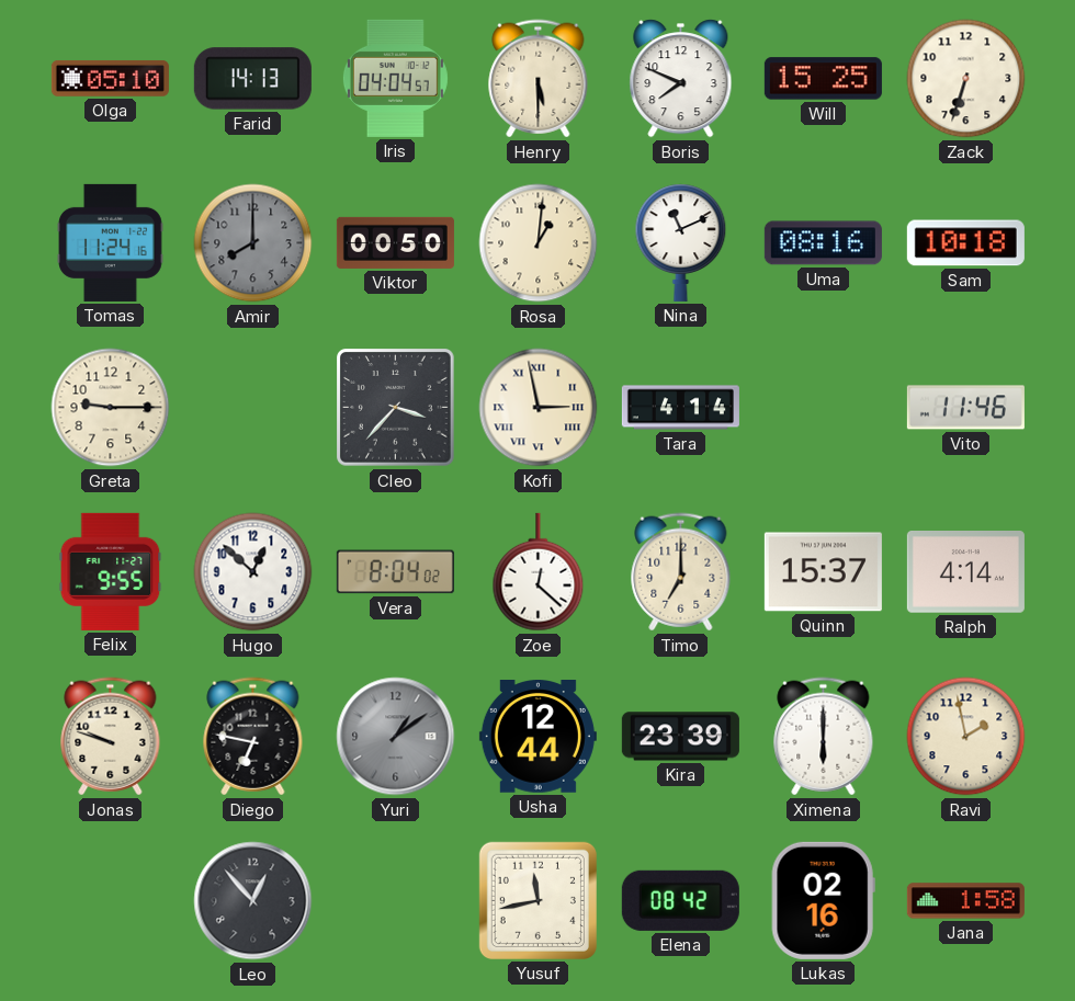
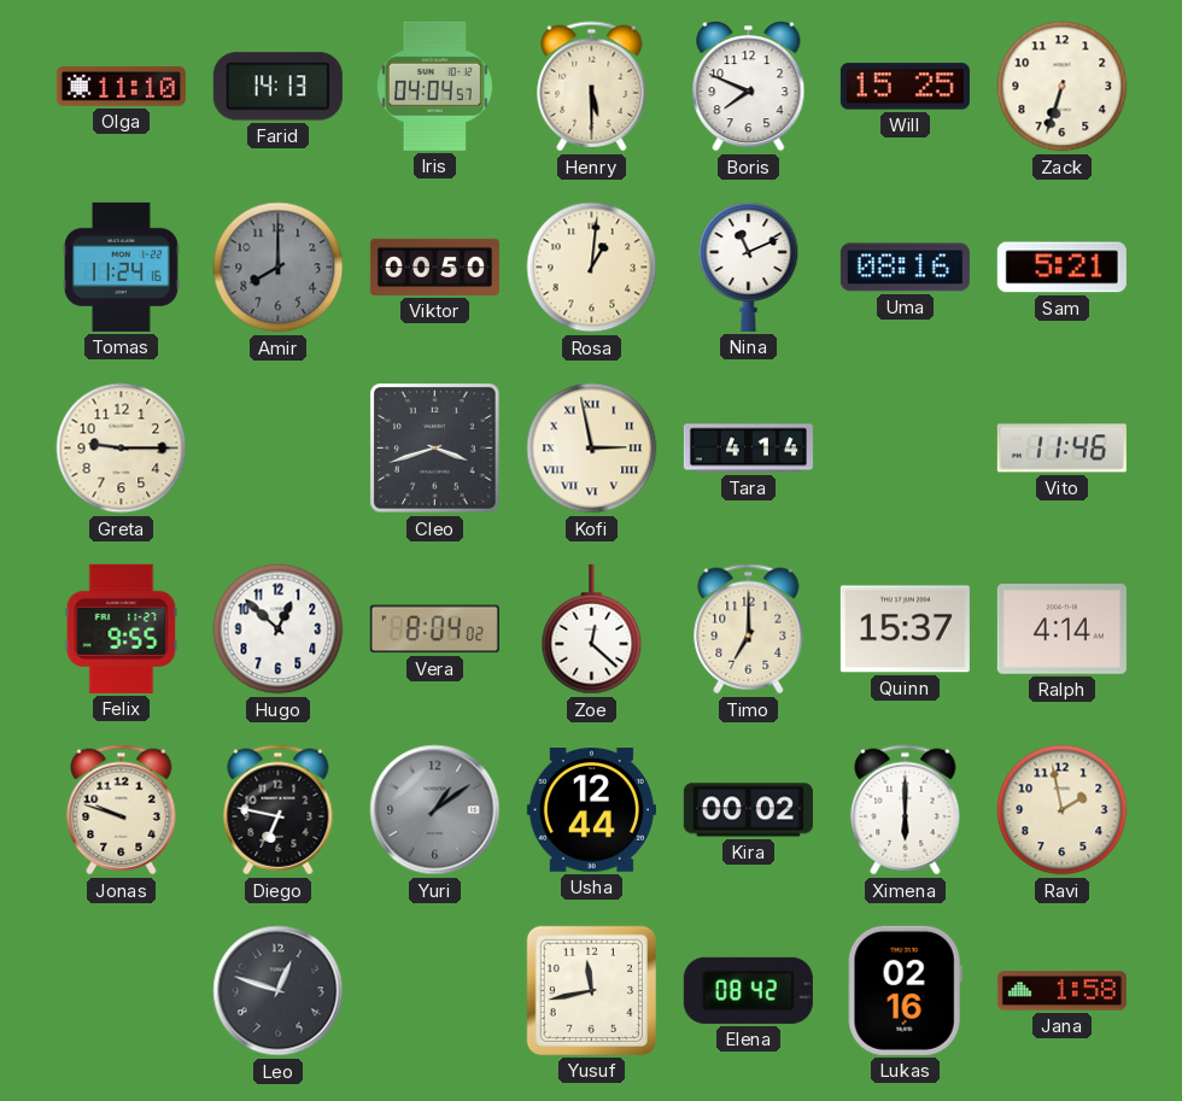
Olga: 05:10 -> 11:10 (121, 86)
Sam: 10:18 -> 5:21 (1061, 268)
Cleo: 3:37 -> 3:42 (435, 449)
Kira: 23:39 -> 00:02 (748, 810)
Leo: 12:53 -> 12:48 (279, 991)
